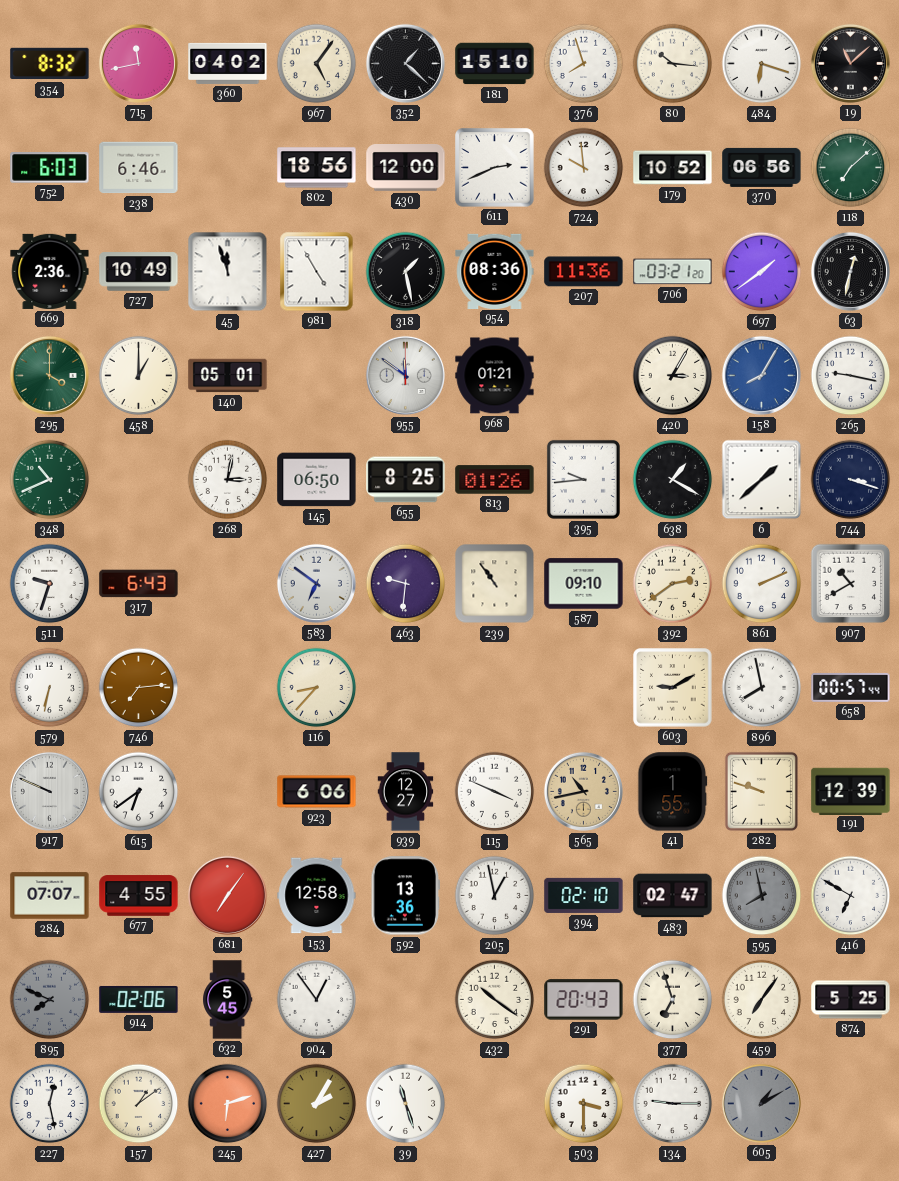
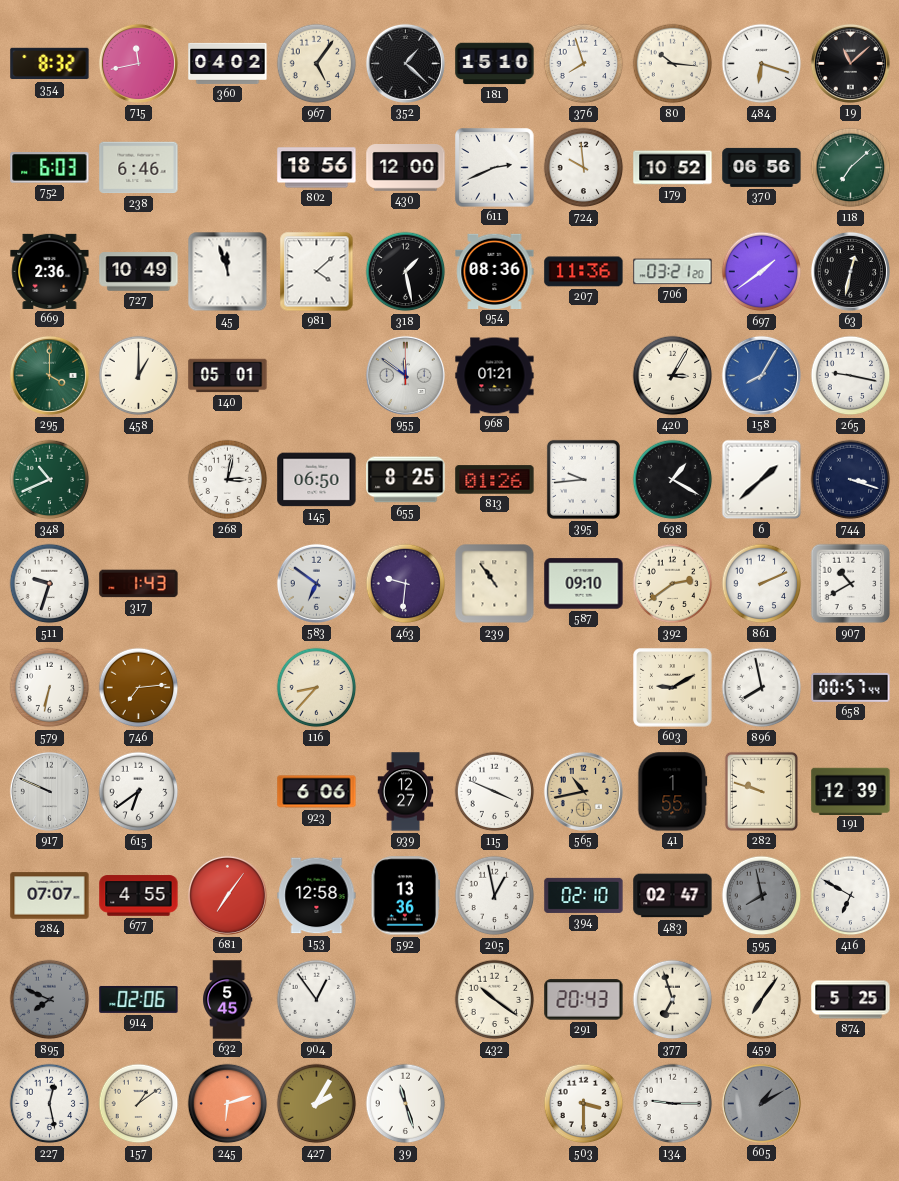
981: 4:55 -> 4:08 (317, 272)
317: 6:43 -> 1:43 (139, 584)
